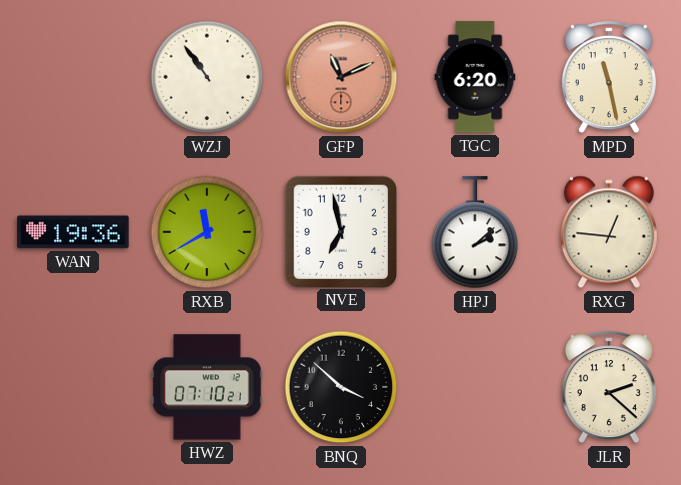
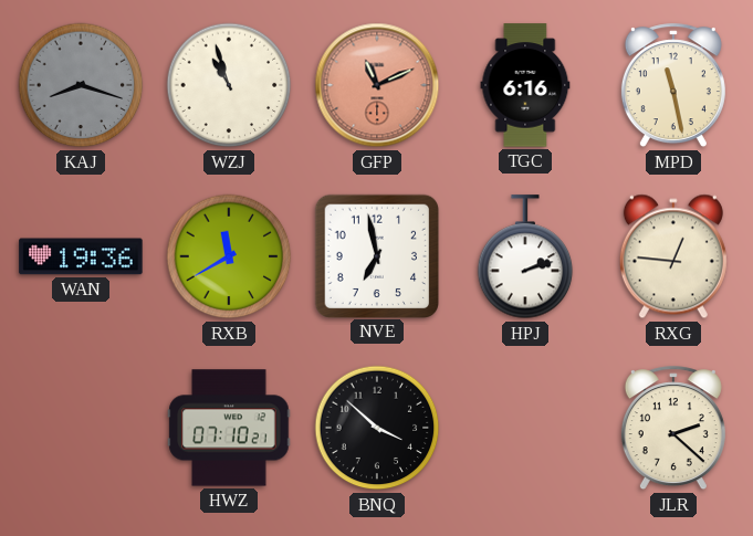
KAJ: none -> 8:18 (81, 85)
WZJ: 10:54 -> 10:57 (229, 85)
TGC: 6:20 -> 6:16 (525, 85)
HPJ: 2:08 -> 2:12 (525, 258)
